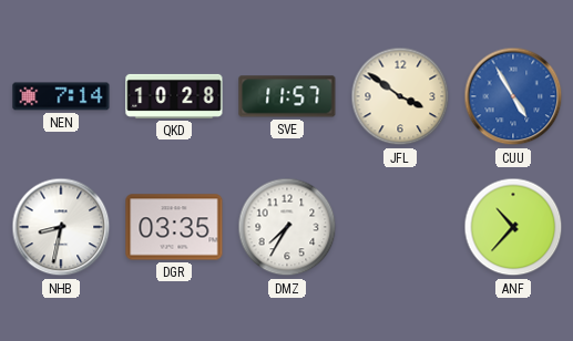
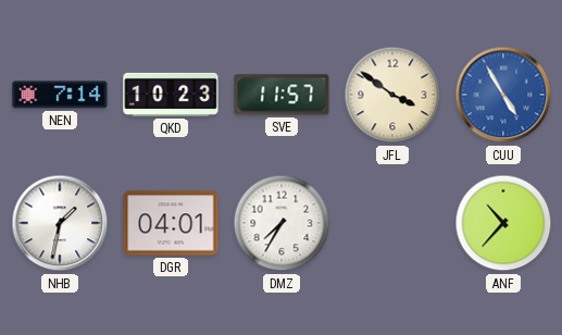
QKD: 10:28 -> 10:23 (171, 95)
NHB: 8:32 -> 1:32 (60, 223)
DGR: 03:35 -> 04:01 (171, 223)
